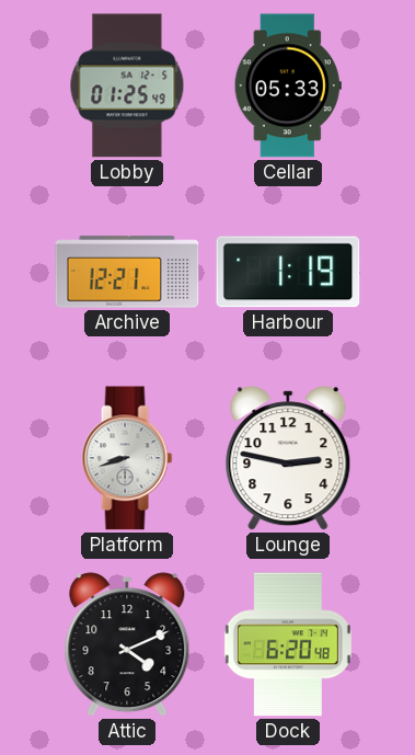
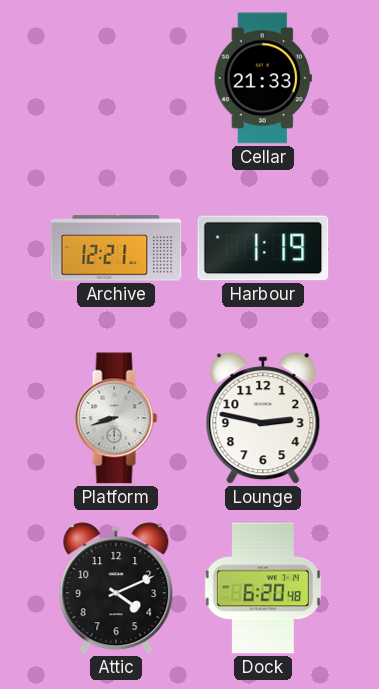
Lobby: 01:25 -> none (127, 85)
Cellar: 05:33 -> 21:33 (263, 78)
